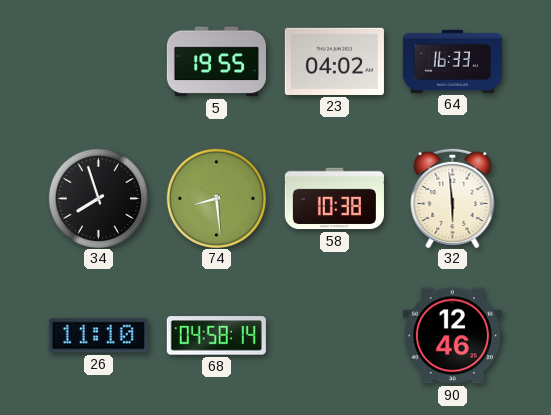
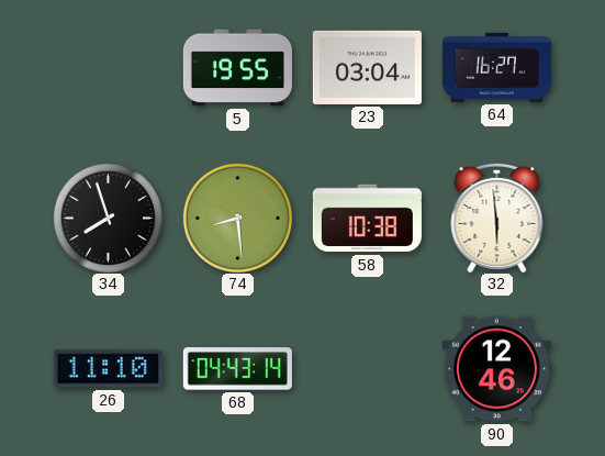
23: 04:02 -> 03:04 (367, 67)
64: 16:33 -> 16:27 (496, 67)
68: 04:58 -> 04:43 (237, 369)
